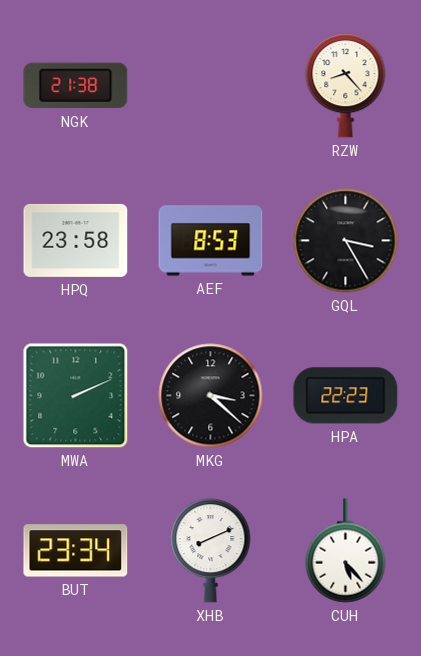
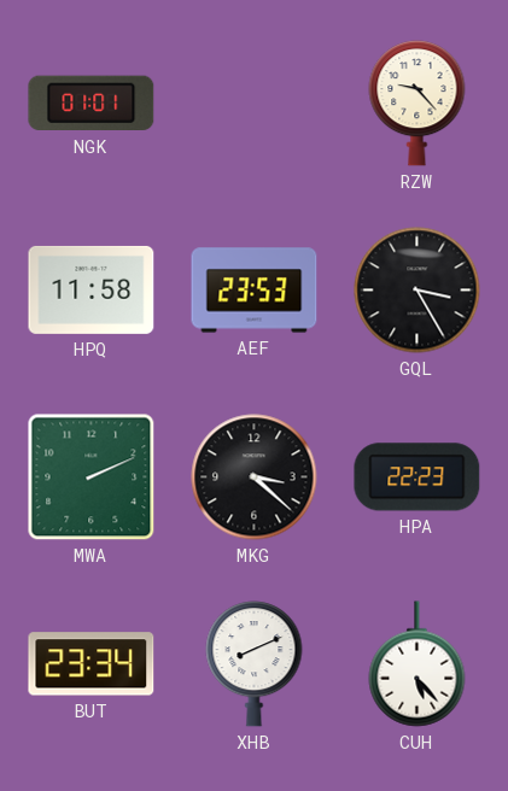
NGK: 21:38 -> 01:01 (92, 104)
RZW: 8:23 -> 9:23 (418, 104)
HPQ: 23:58 -> 11:58 (92, 289)
AEF: 8:53 -> 23:53 (255, 291)
